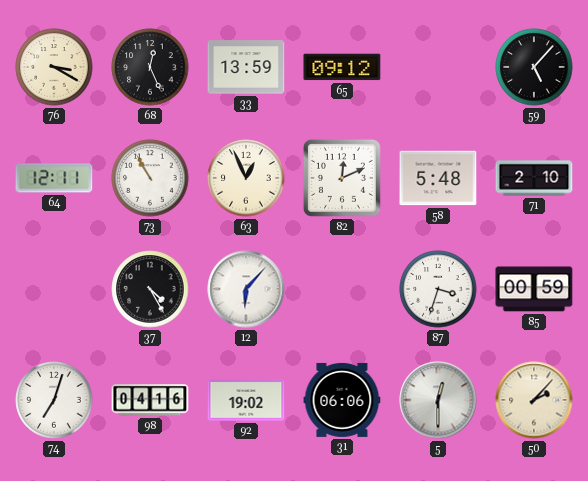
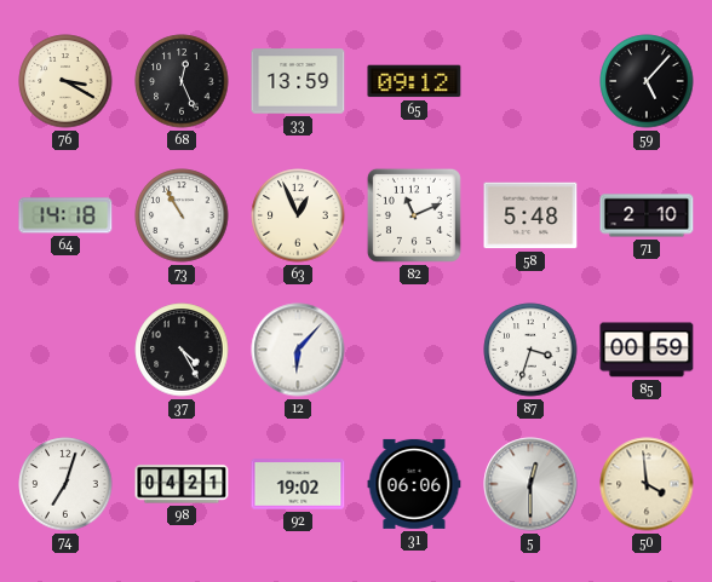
64: 12:11 -> 14:18 (65, 215)
82: 12:11 -> 11:11 (414, 215)
98: 04:16 -> 04:21 (182, 484)
50: 2:07 -> 3:59 (647, 484)
